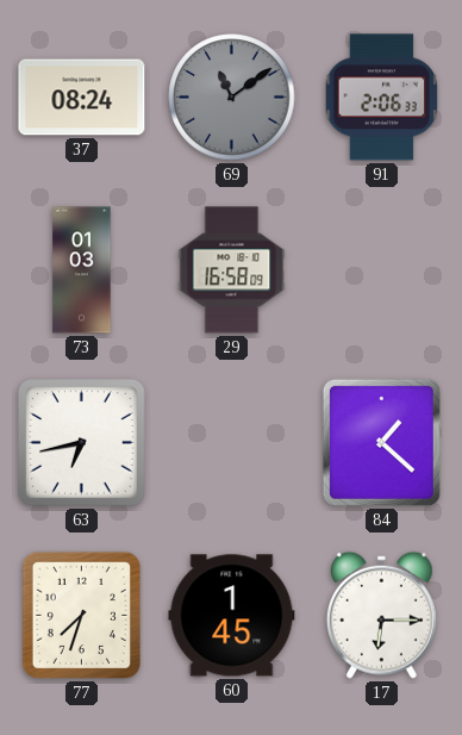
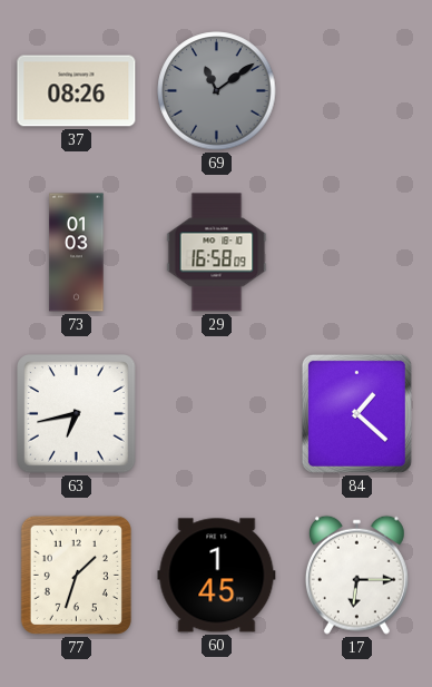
37: 08:24 -> 08:26 (77, 91)
91: 2:06 -> none (382, 98)
77: 7:33 -> 1:33 (76, 575)
